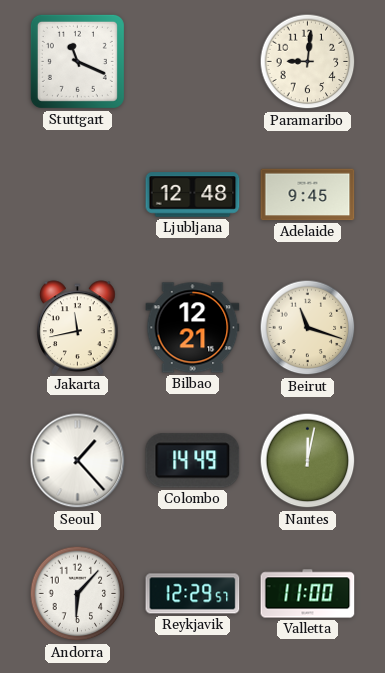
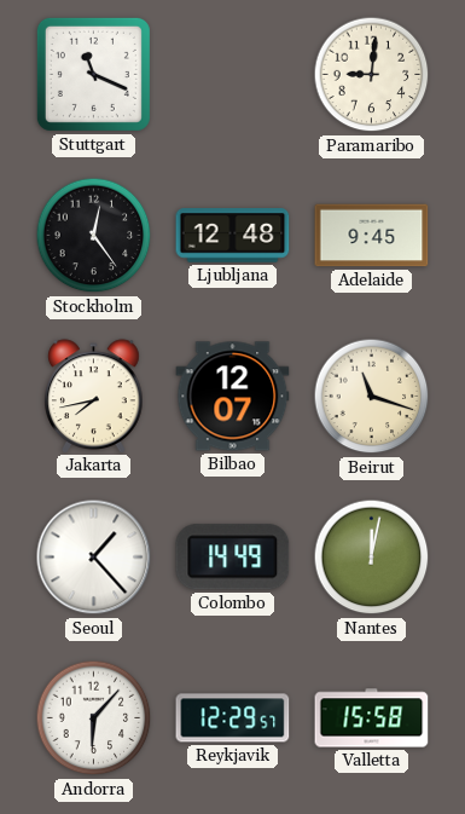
Stockholm: none -> 12:24 (94, 236)
Jakarta: 11:43 -> 7:43 (94, 396)
Bilbao: 12:21 -> 12:07 (233, 397)
Valletta: 11:00 -> 15:58 (372, 718)
